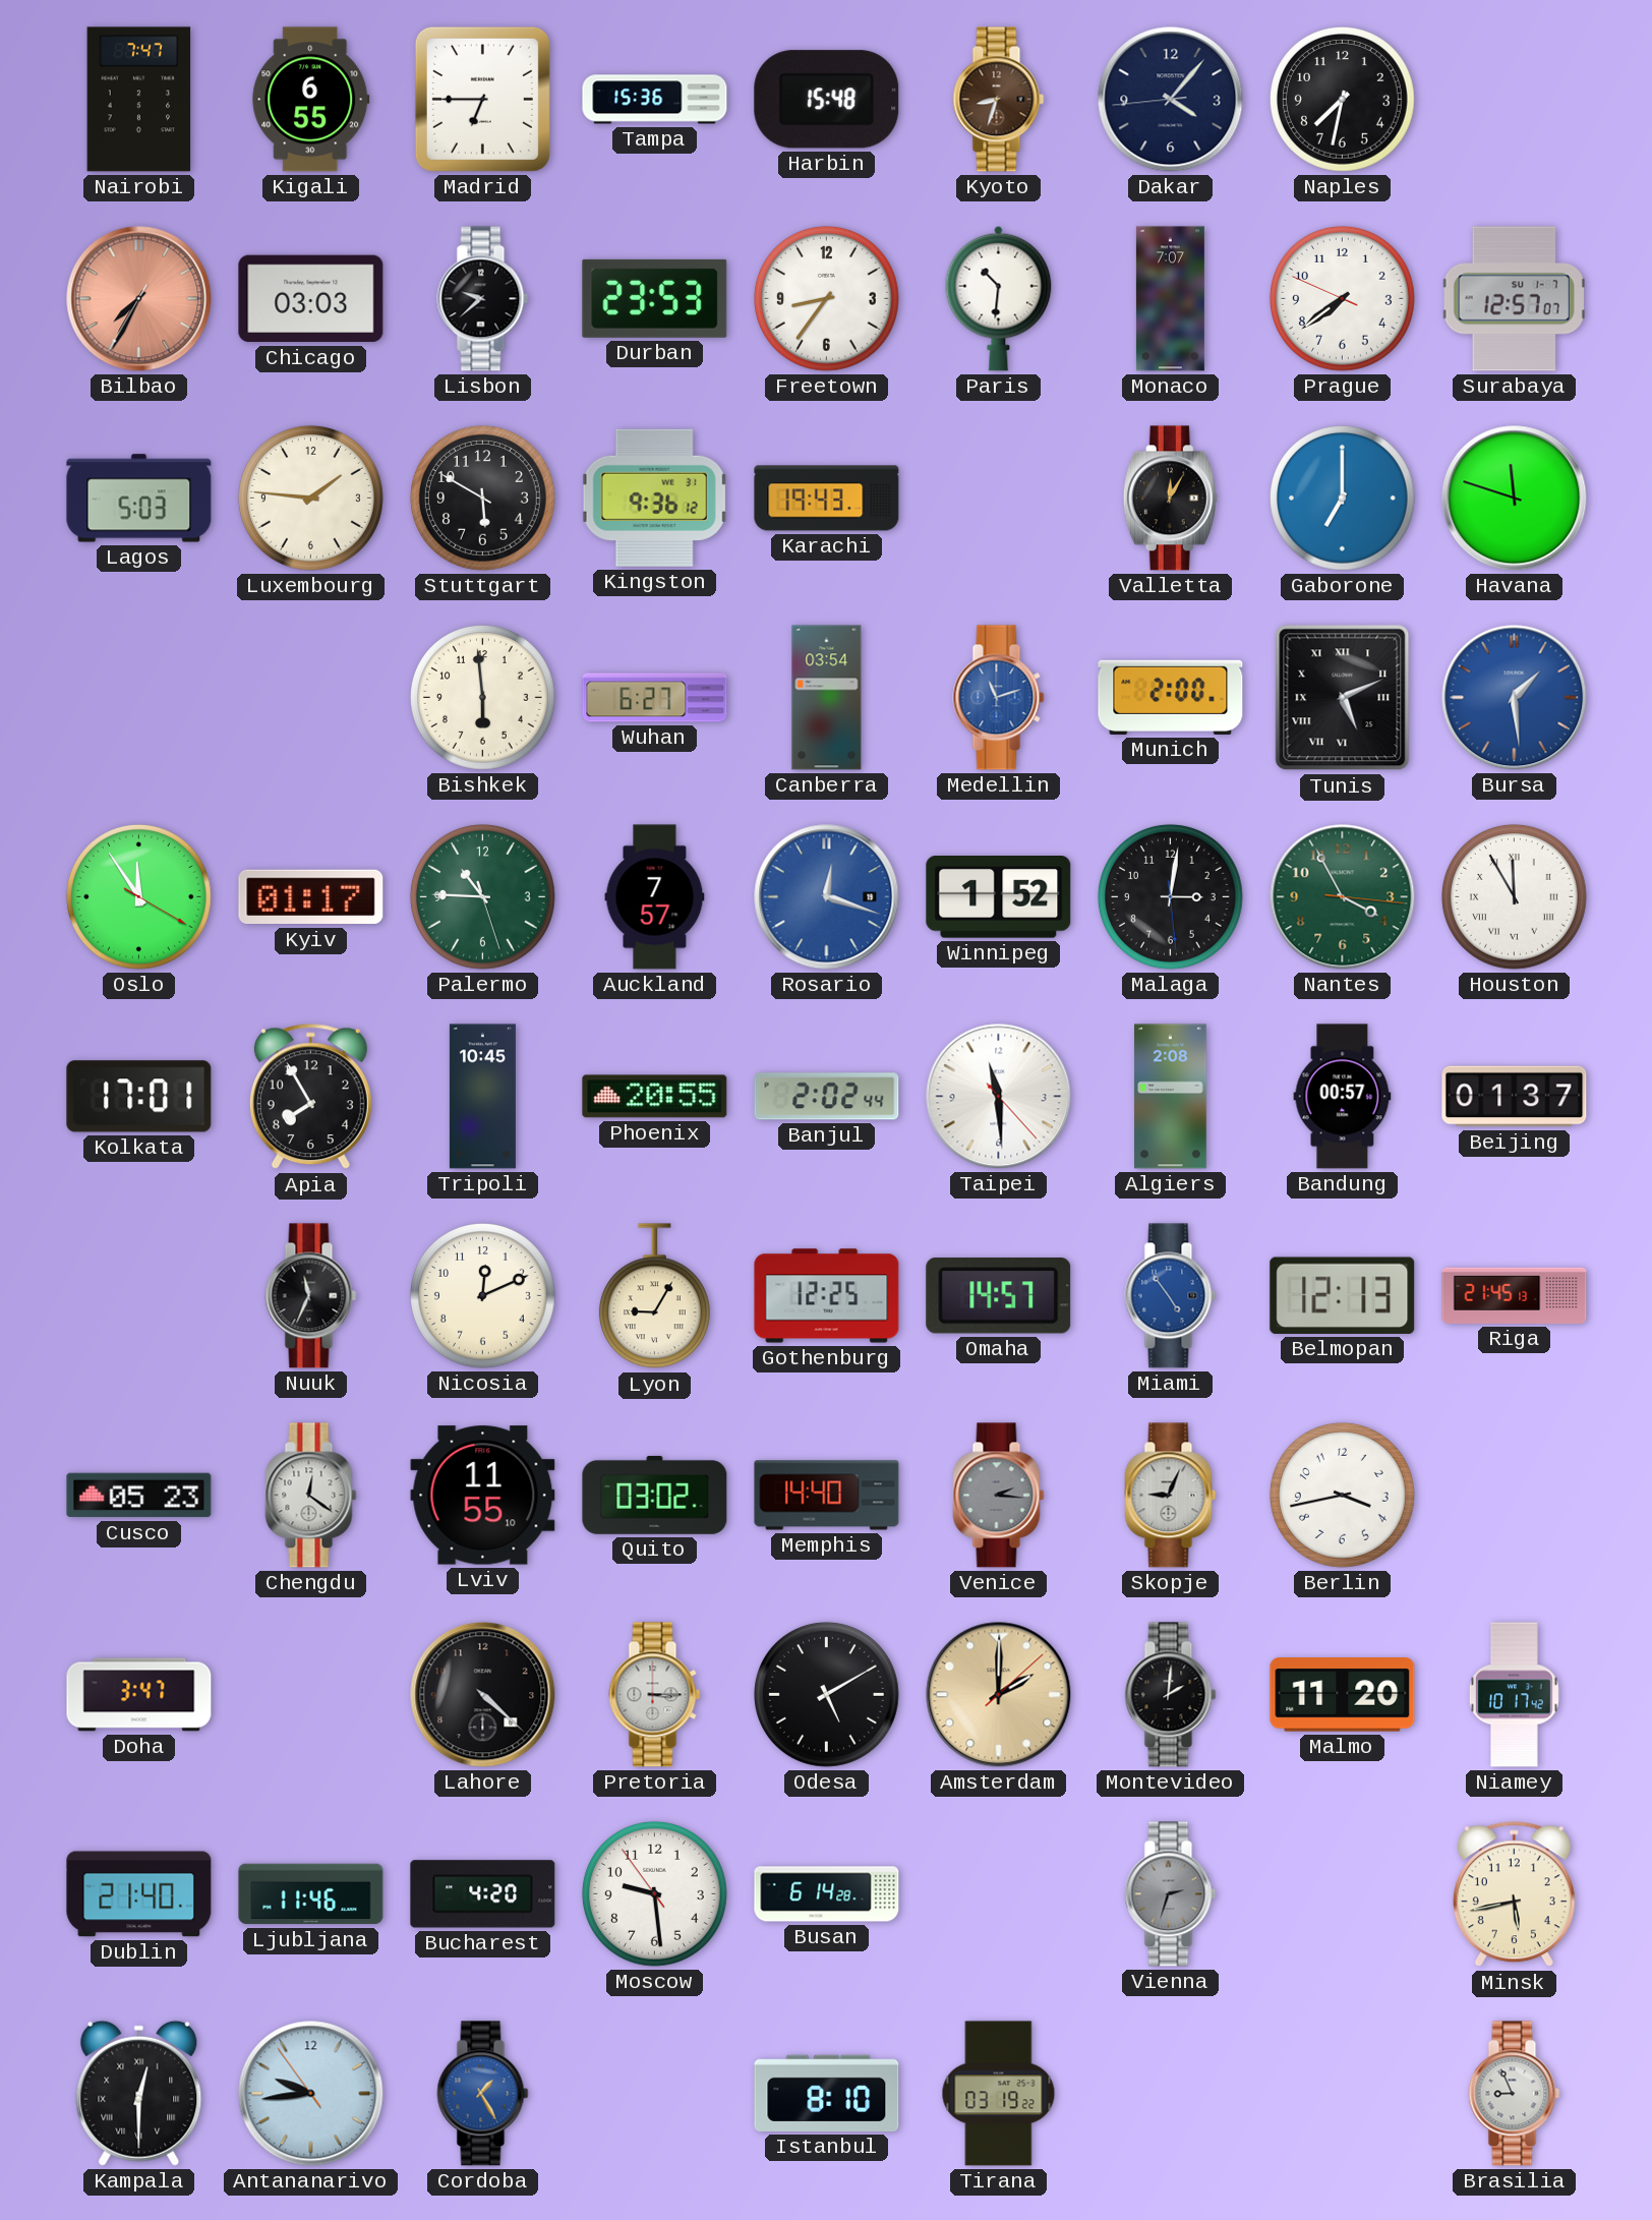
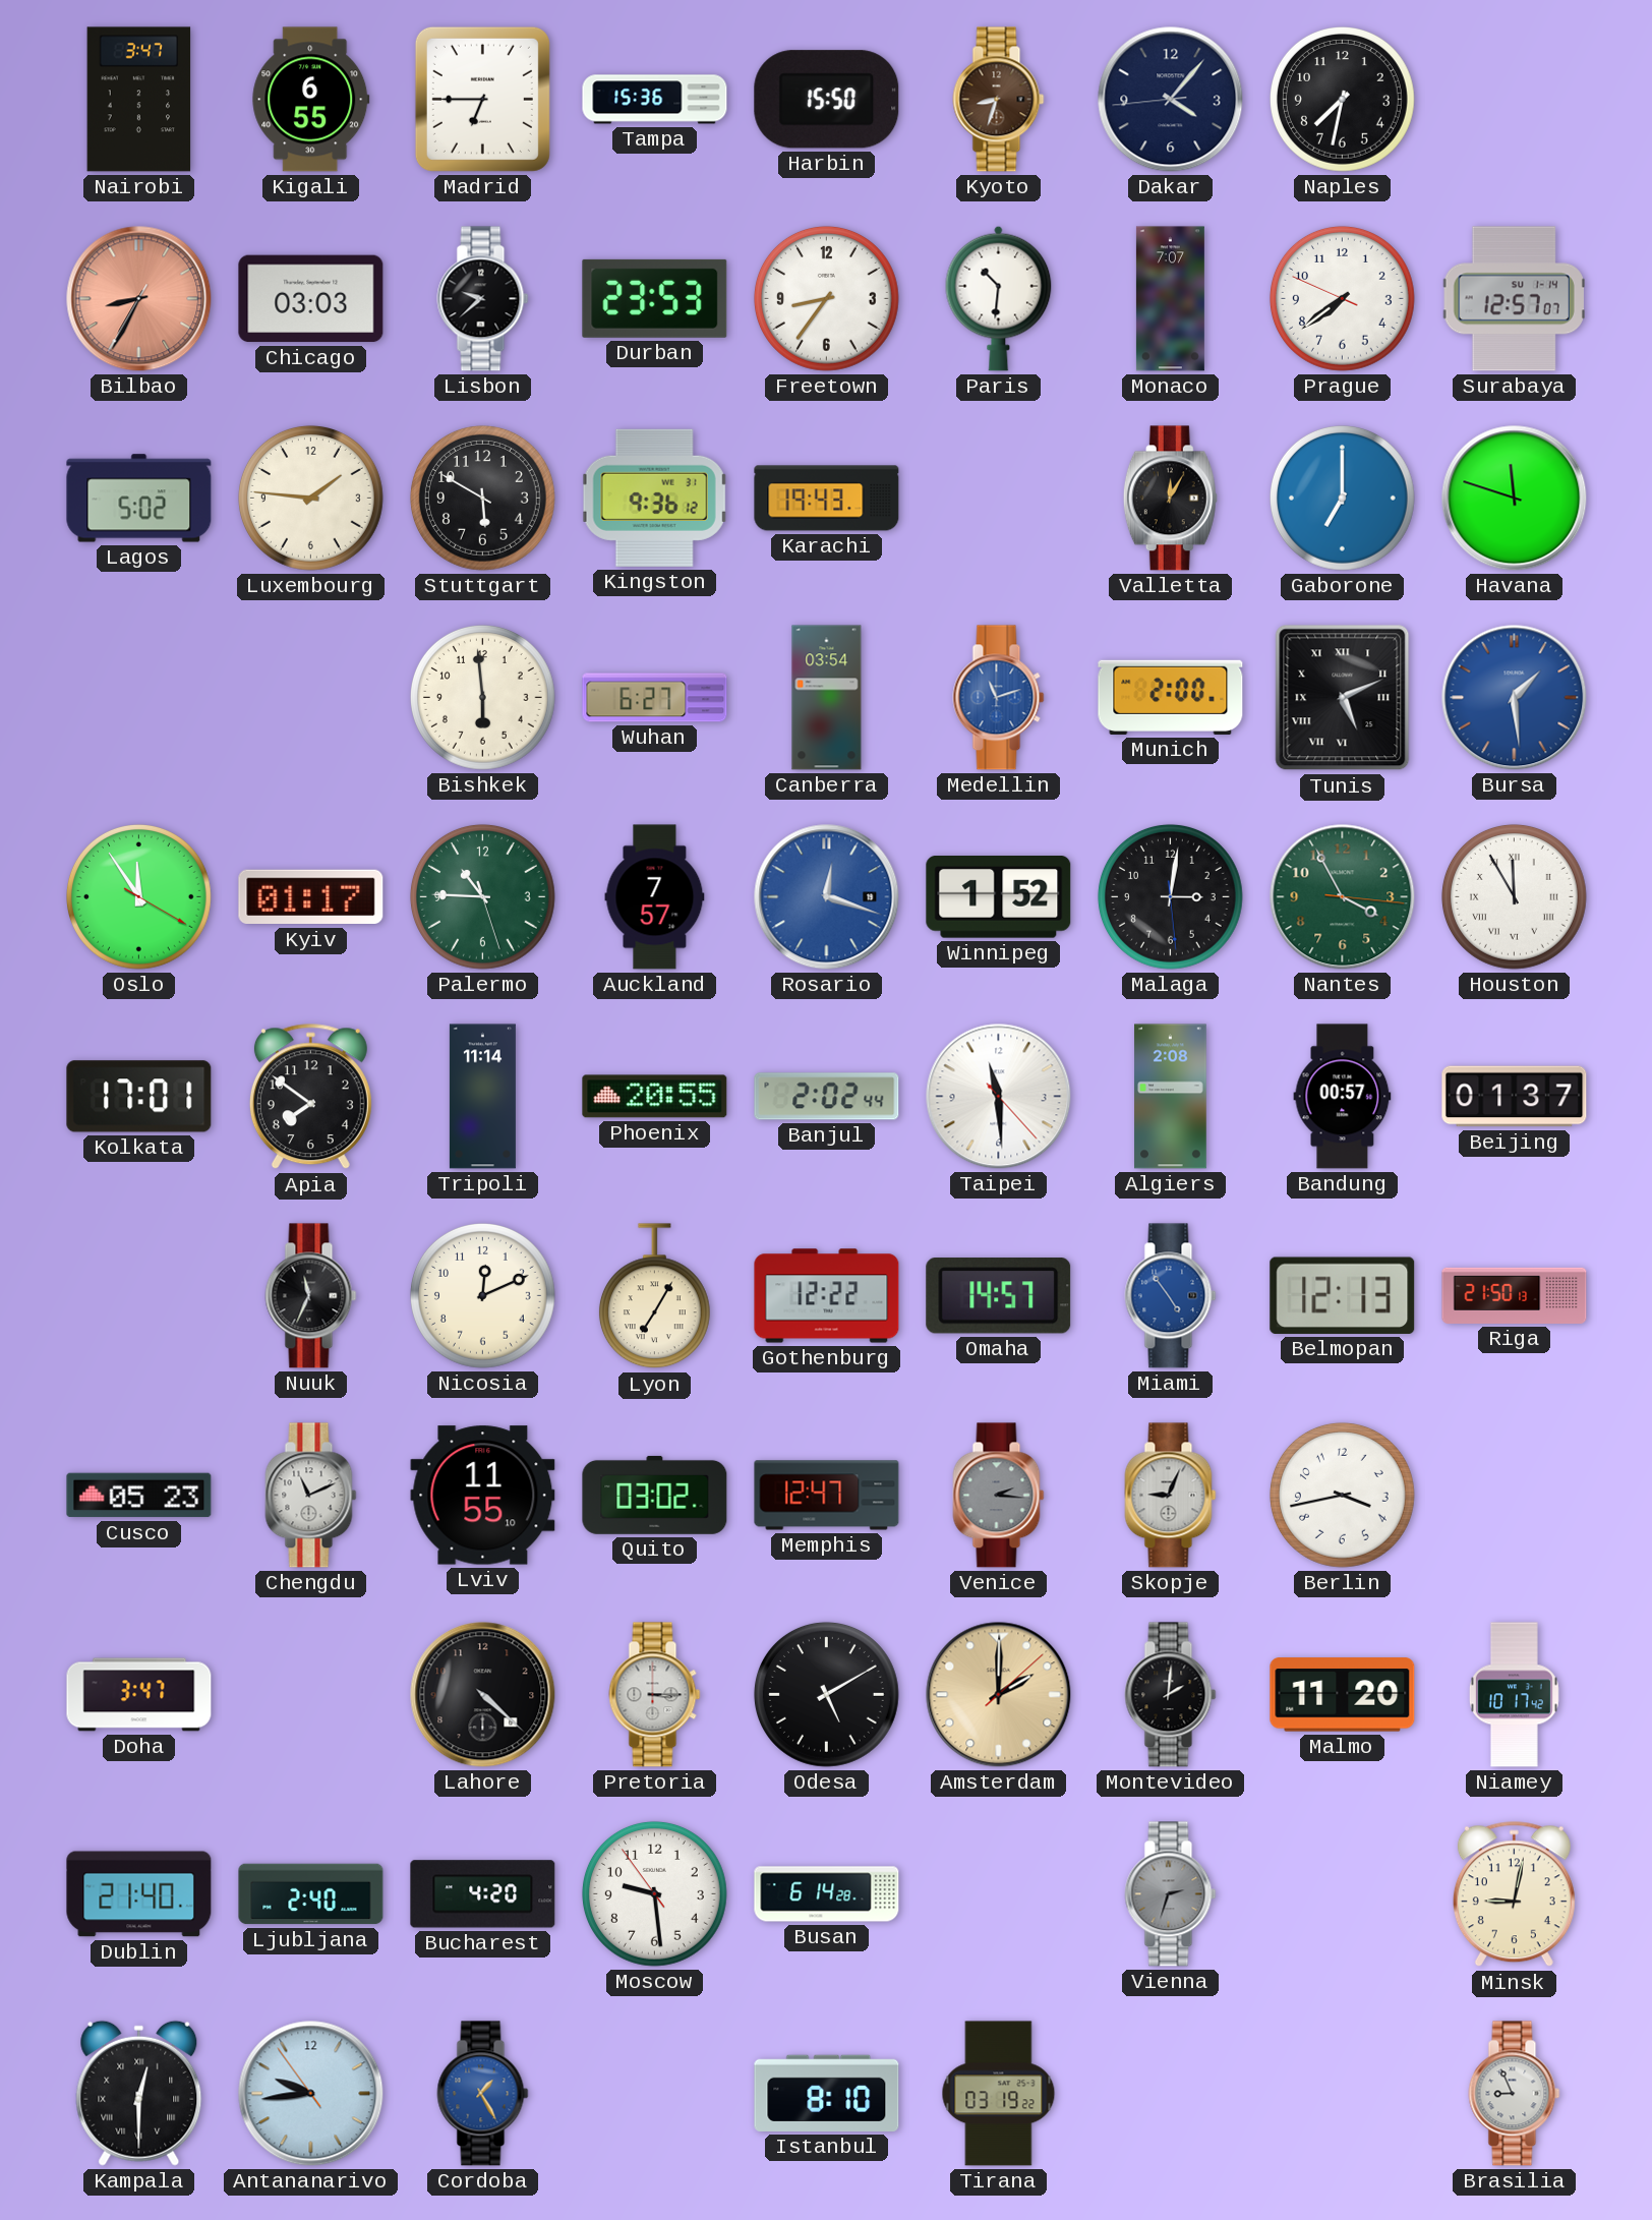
Nairobi: 7:47 -> 3:47 (139, 100)
Harbin: 15:48 -> 15:50 (827, 100)
Bilbao: 7:34 -> 8:34 (139, 299)
Surabaya date: SU 1-7 -> SU 1-14 (1514, 299)
Lagos: 5:03 -> 5:02 (139, 499)
Apia: 7:55 -> 7:51 (310, 1097)
Tripoli: 10:45 -> 11:14 (482, 1097)
Lyon: 9:05 -> 7:05 (654, 1296)
Gothenburg: 12:25 -> 12:22 (827, 1296)
Riga: 21:45 -> 21:50 (1515, 1295)
Chengdu: 12:21 -> 11:11 (311, 1496)
Memphis: 14:40 -> 12:47 (827, 1496)
Ljubljana: 11:46 -> 2:40 (311, 1894)
Minsk: 5:43 -> 9:02 (1514, 1894)
